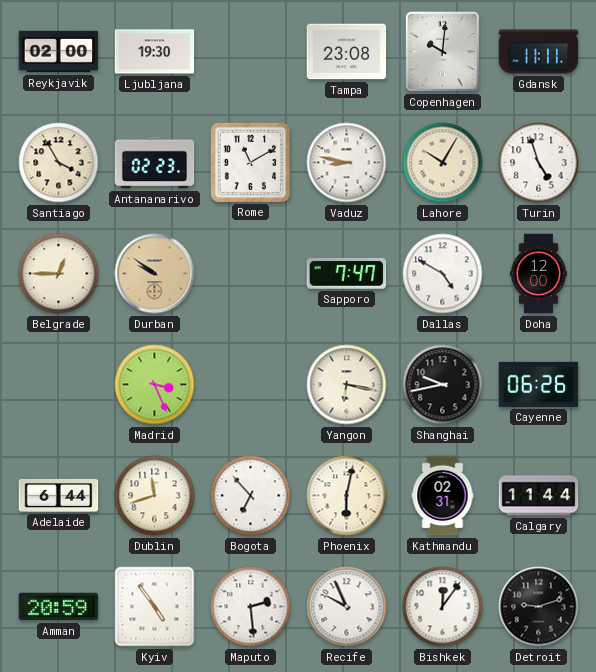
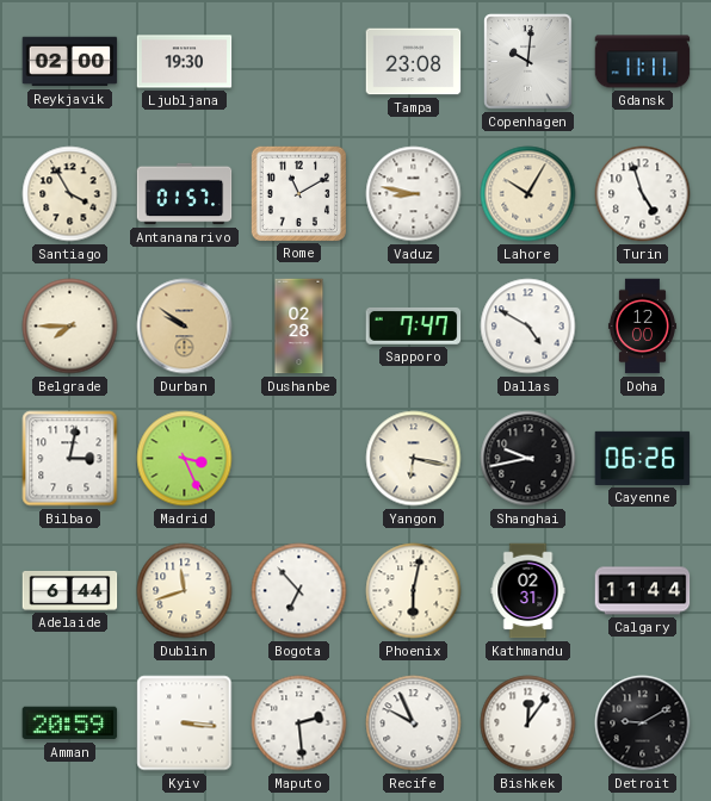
Antananarivo: 02:23 -> 01:57 (185, 194)
Belgrade: 12:45 -> 7:45 (70, 327)
Dushanbe: none -> 02:28 (299, 327)
Bilbao: none -> 3:02 (70, 459)
Kyiv: 4:54 -> 3:16 (185, 724)
Detroit: 9:12 -> 9:10 (643, 724)
